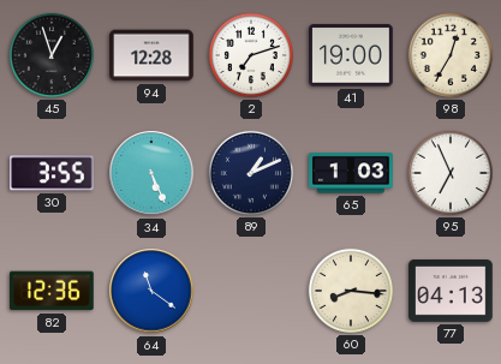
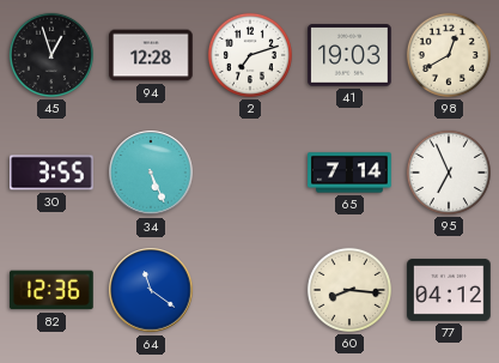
41: 19:00 -> 19:03 (349, 55)
98: 12:35 -> 12:40 (449, 55)
89: 1:11 -> none (251, 173)
65: 1:03 -> 7:14 (349, 173)
77: 04:13 -> 04:12 (449, 290)
